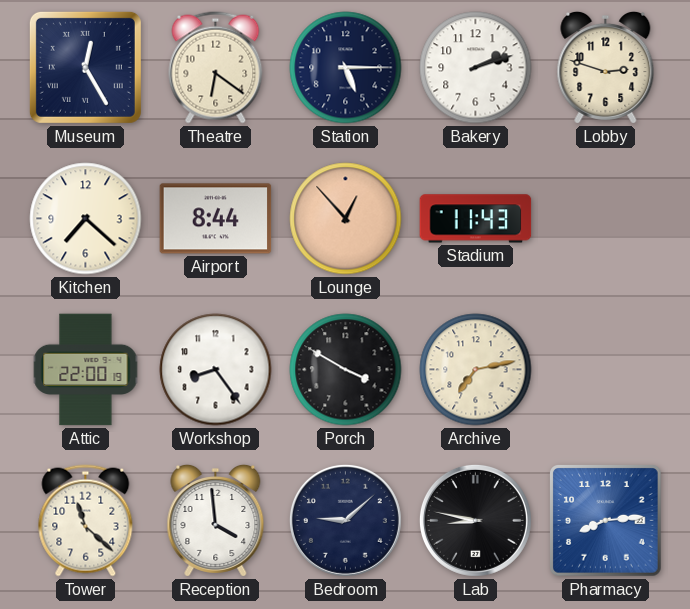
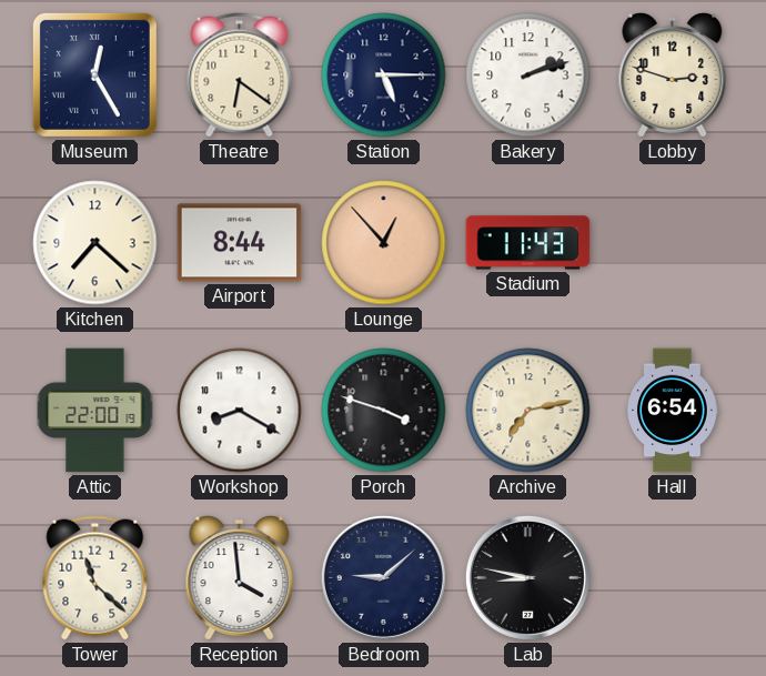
Workshop: 8:24 -> 8:20 (240, 411)
Porch: 3:50 -> 3:48 (384, 411)
Hall: none -> 6:54 (673, 411)
Pharmacy: 8:14 -> none (606, 521)
